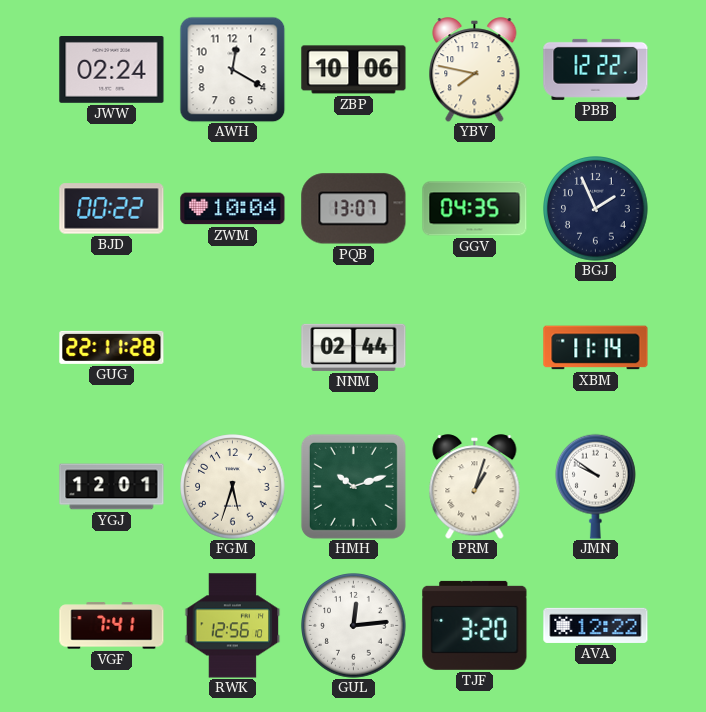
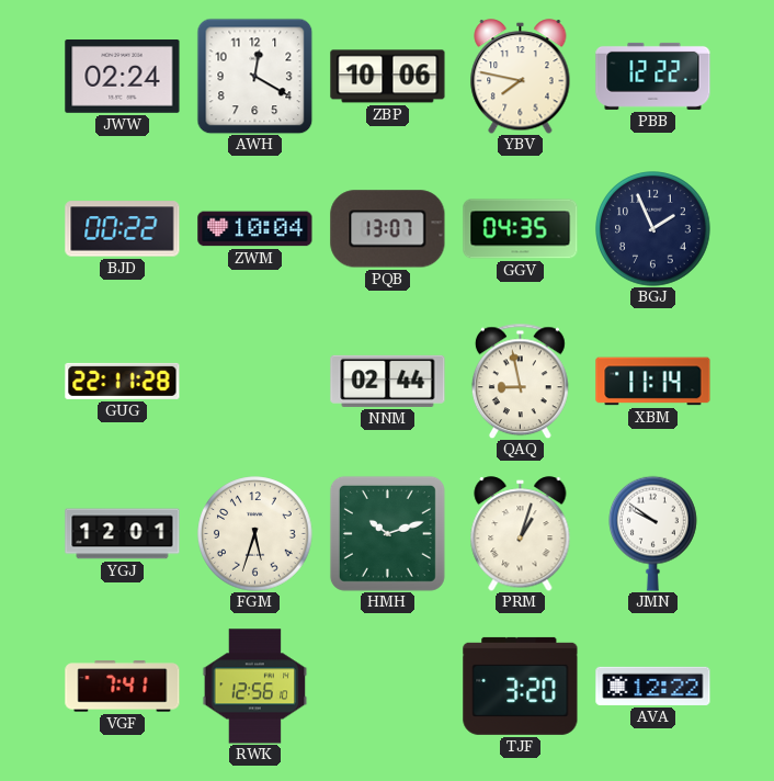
QAQ: none -> 8:58 (520, 381)
GUL: 12:14 -> none (354, 626)
